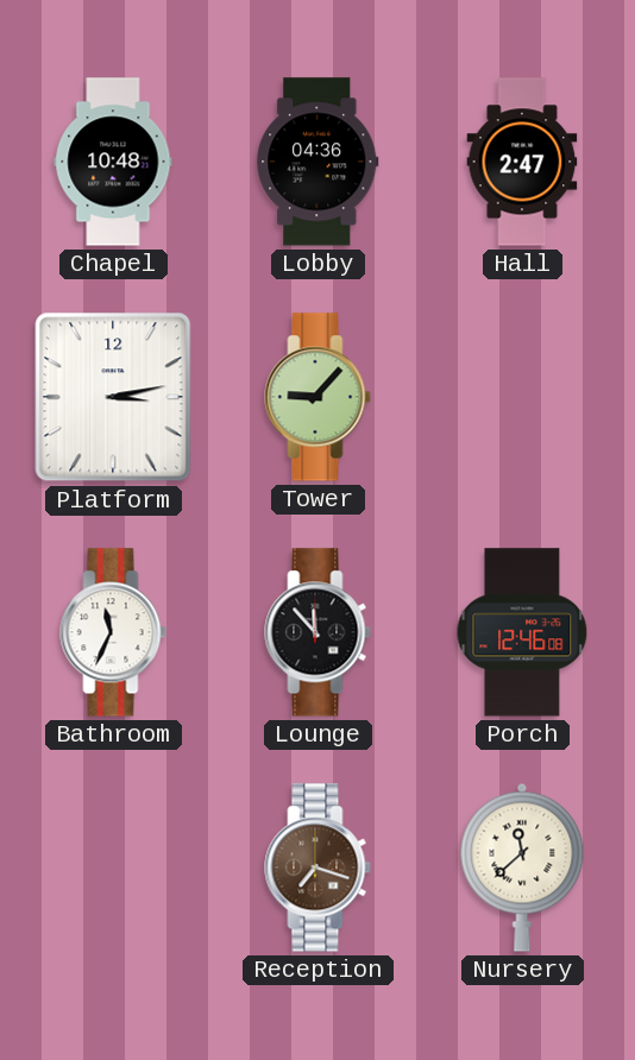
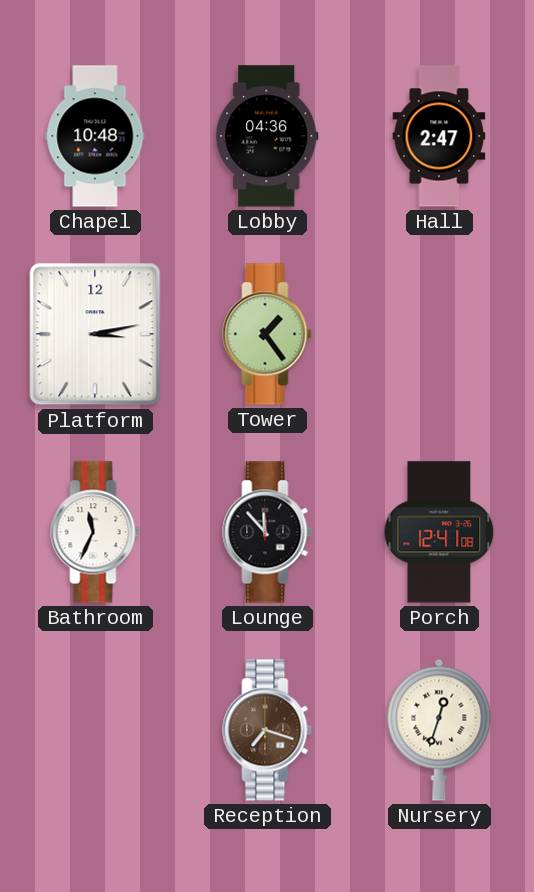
Tower: 9:07 -> 1:24 (267, 334)
Porch: 12:46 -> 12:41 (439, 532)
Nursery: 11:38 -> 12:33 (439, 730)
